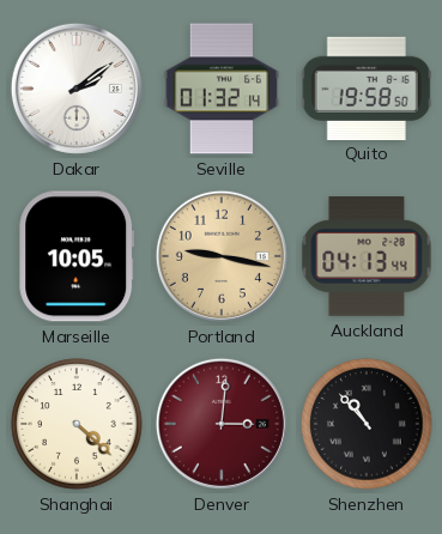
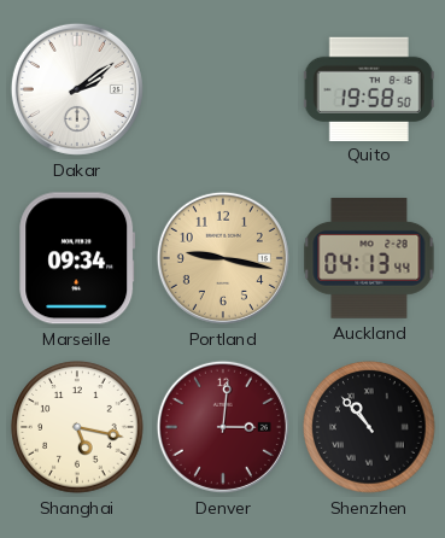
Seville: 01:32 -> none (222, 89)
Marseille: 10:05 -> 09:34 (77, 258)
Shanghai: 4:22 -> 5:17 (77, 427)
